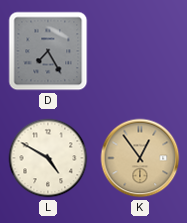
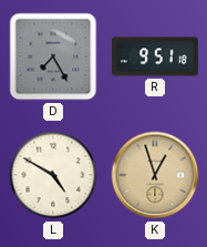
R: none -> 9:51 (155, 56)
K: 12:54 -> 12:57 (155, 175)
